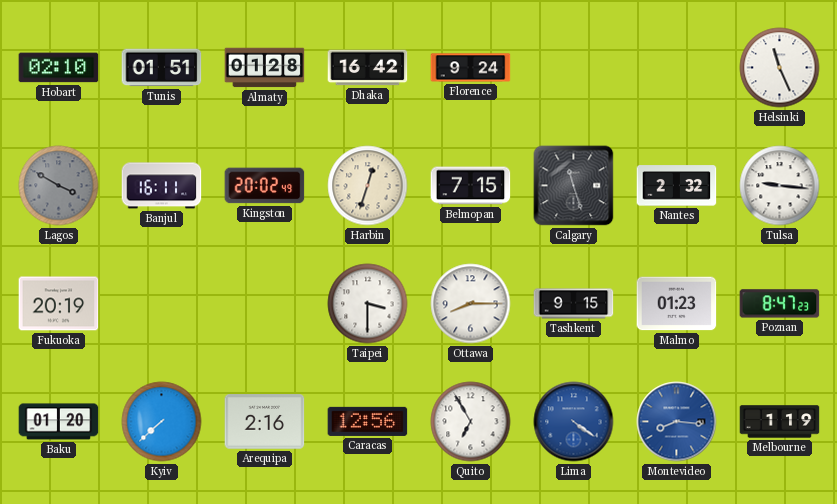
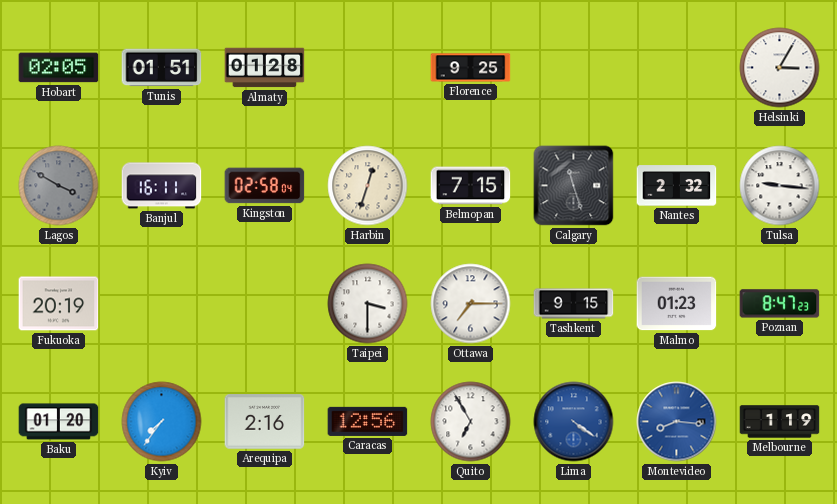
Hobart: 02:10 -> 02:05 (59, 68)
Dhaka: 16:42 -> none (368, 68)
Florence: 9:24 -> 9:25 (471, 68)
Helsinki: 11:26 -> 3:05 (780, 68)
Kingston: 20:02 -> 02:58 (265, 186)
Ottawa: 8:15 -> 7:15 (471, 304)
Kyiv: 7:38 -> 7:36 (162, 422)
